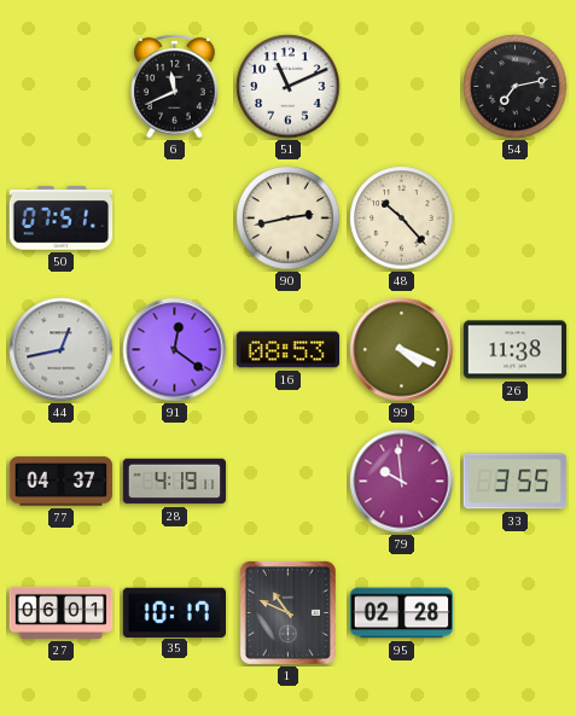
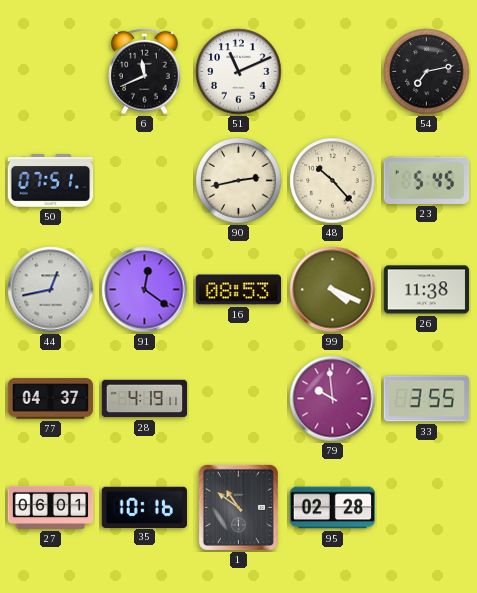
23: none -> 5:45 (427, 180)
35: 10:17 -> 10:16 (144, 507)
1: 10:49 -> 10:51 (238, 507)
